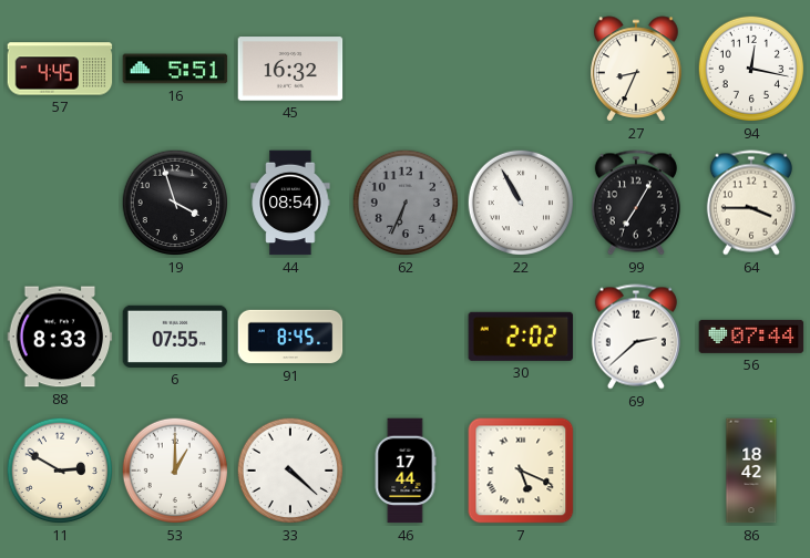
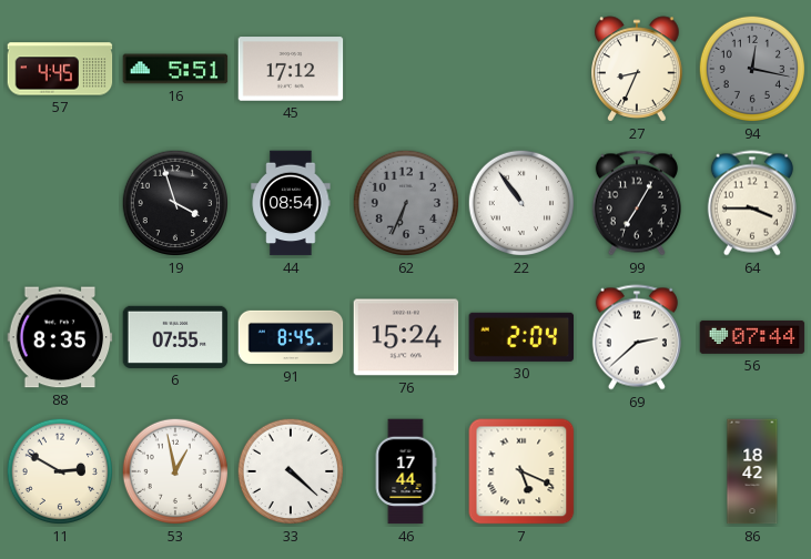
45: 16:32 -> 17:12 (291, 69)
94 dial: white -> grey (752, 69)
22: 10:55 -> 10:54 (521, 203)
88: 8:33 -> 8:35 (60, 337)
76: none -> 15:24 (406, 337)
30: 2:02 -> 2:04 (521, 337)
53: 1:00 -> 12:58 (175, 471)
